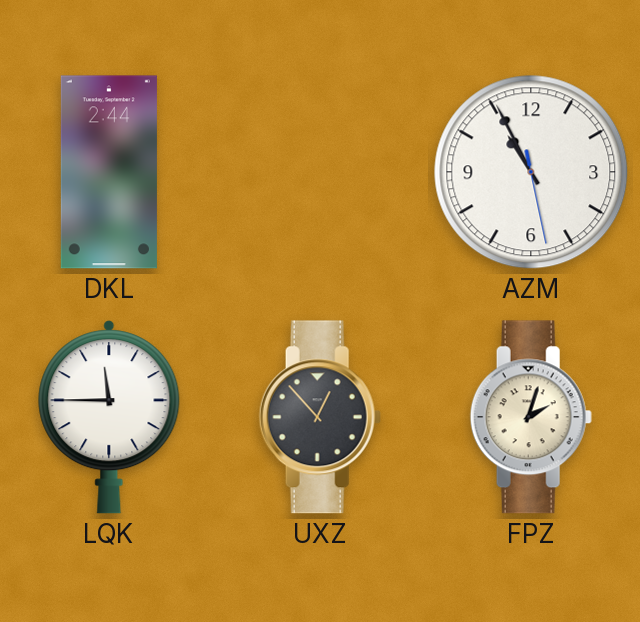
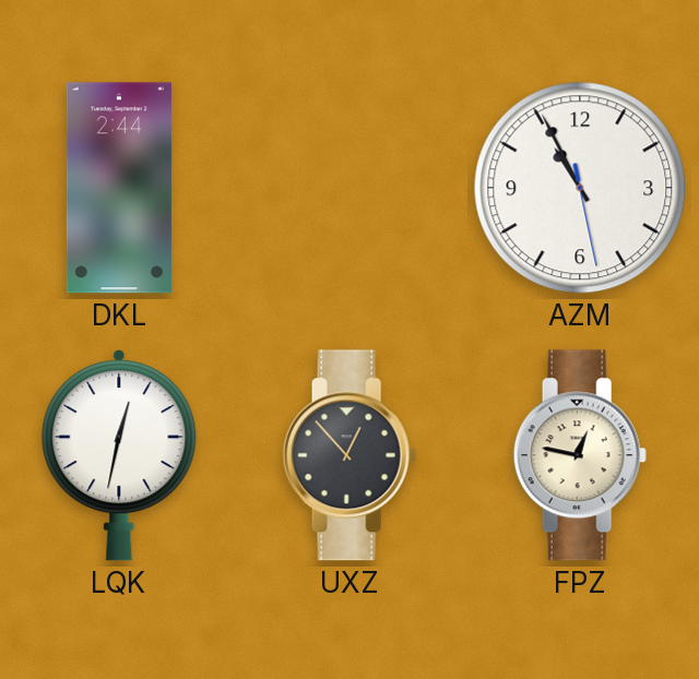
LQK: 11:45 -> 12:32 (119, 455)
FPZ: 2:03 -> 12:47 (580, 455)
